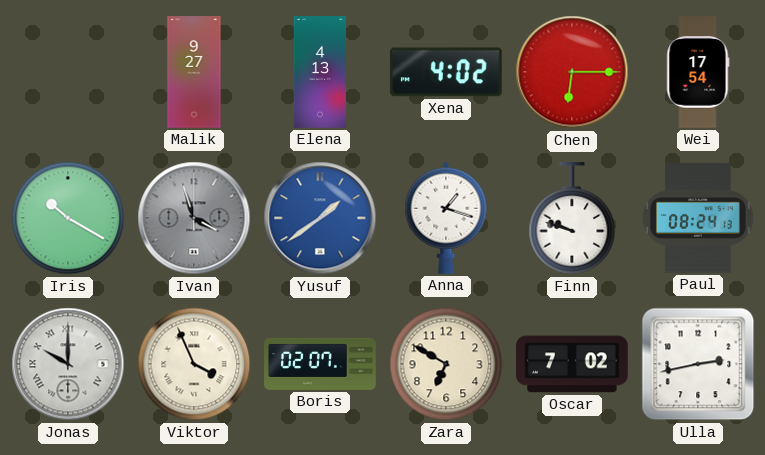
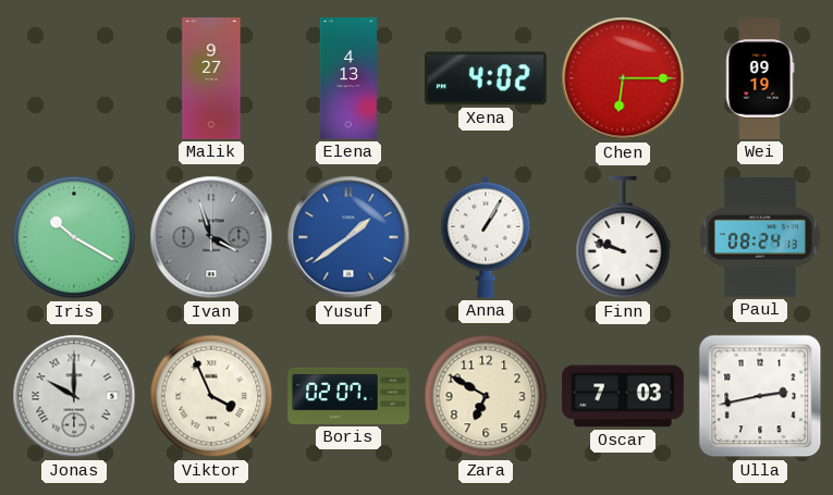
Wei: 17:54 -> 09:19 (760, 78)
Anna: 1:18 -> 1:05 (486, 237)
Oscar: 7:02 -> 7:03 (623, 396)
